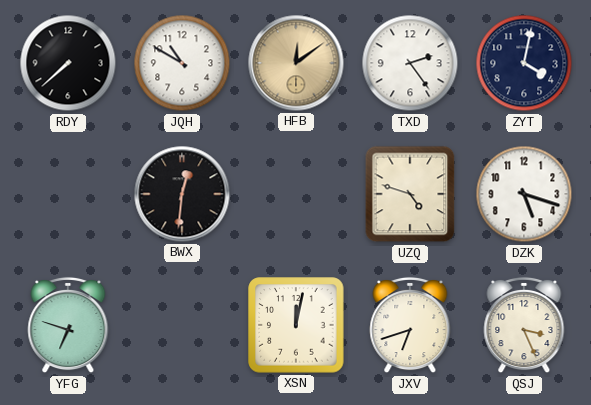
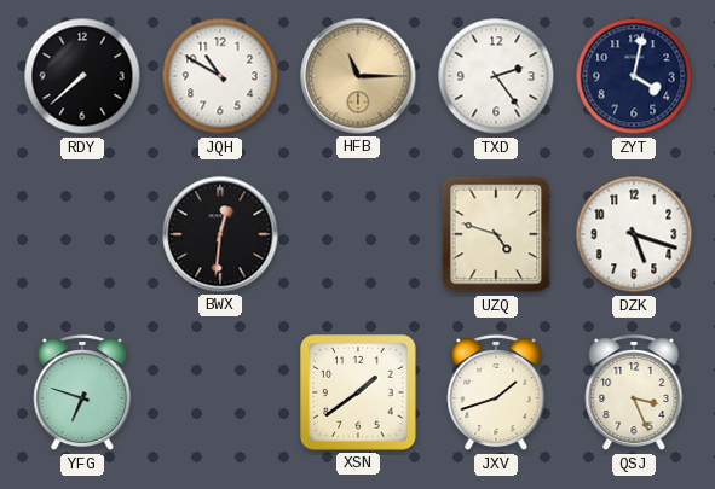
HFB: 12:09 -> 11:15 (358, 76)
XSN: 12:02 -> 1:39 (358, 392)
JXV: 6:42 -> 1:42 (496, 392)
